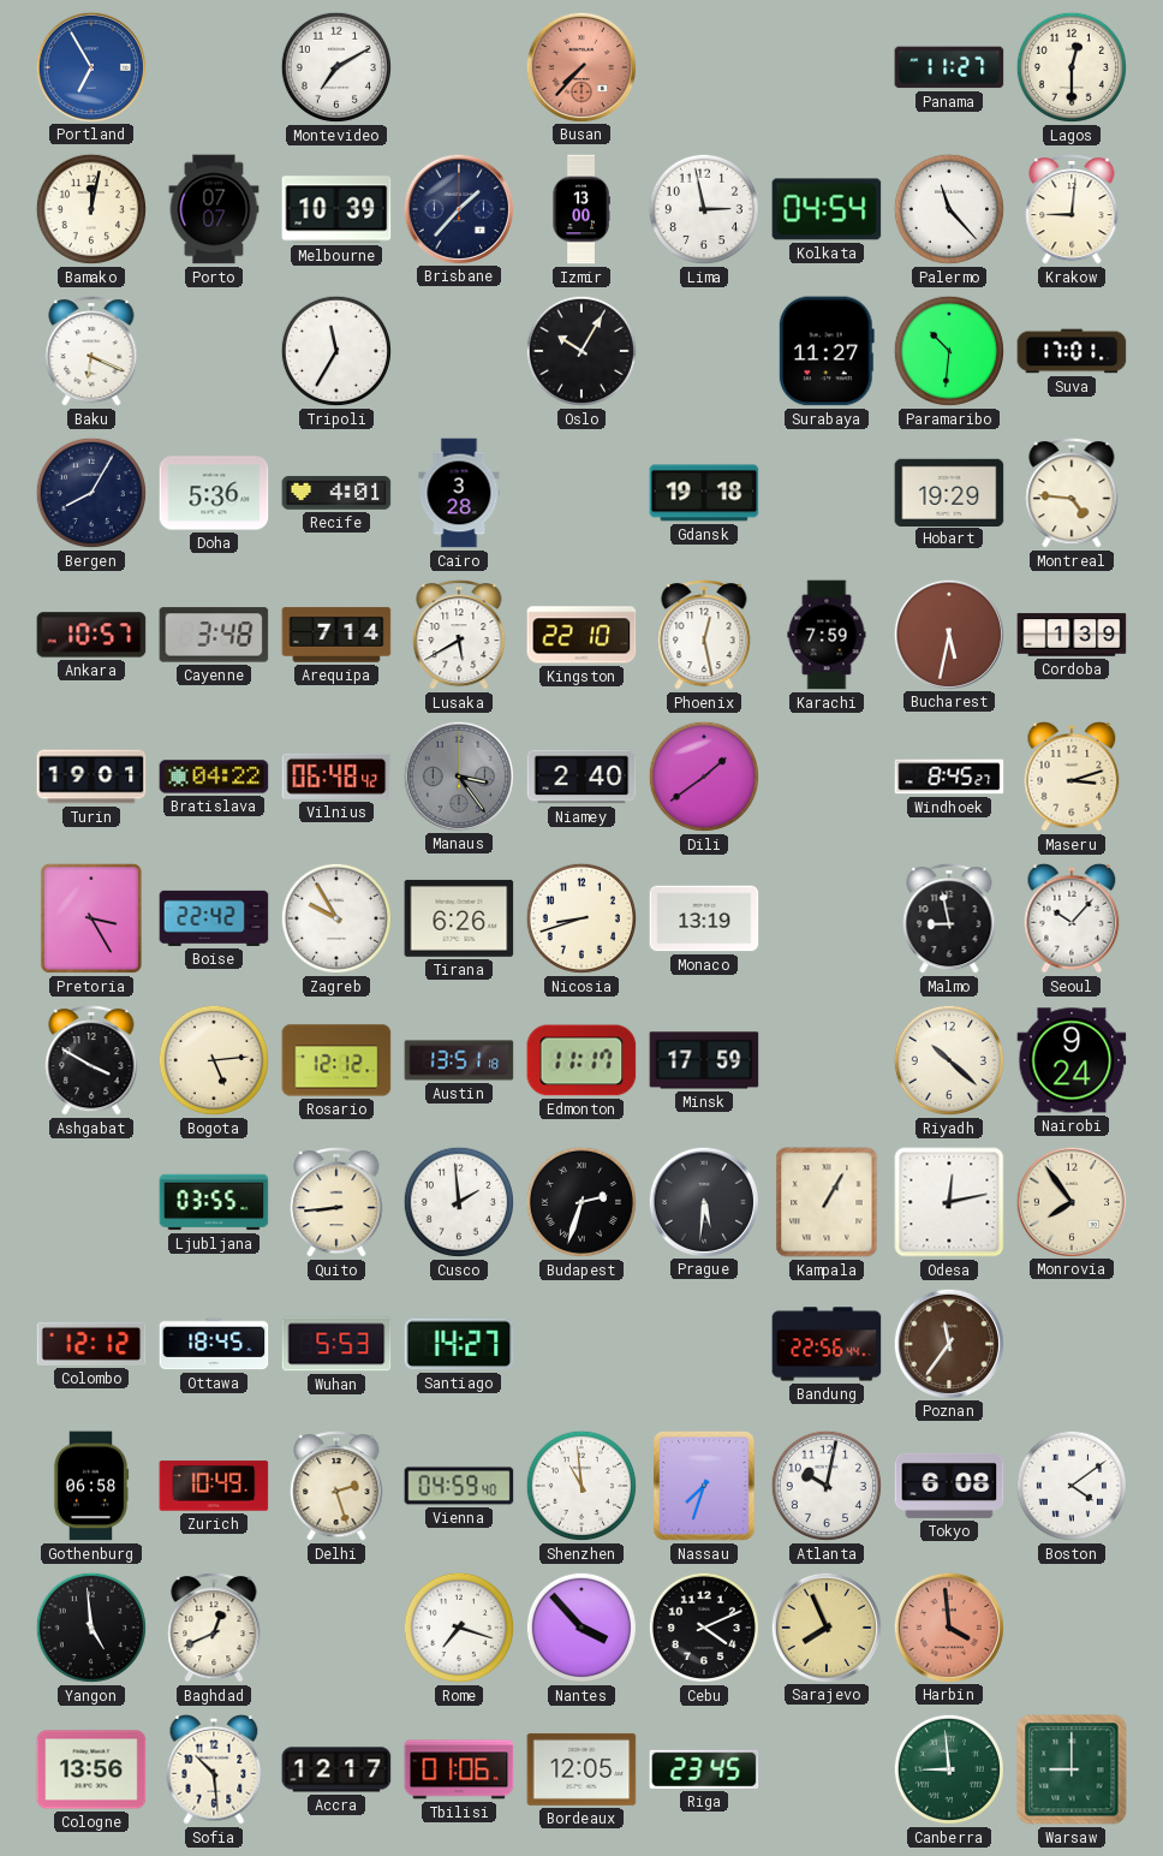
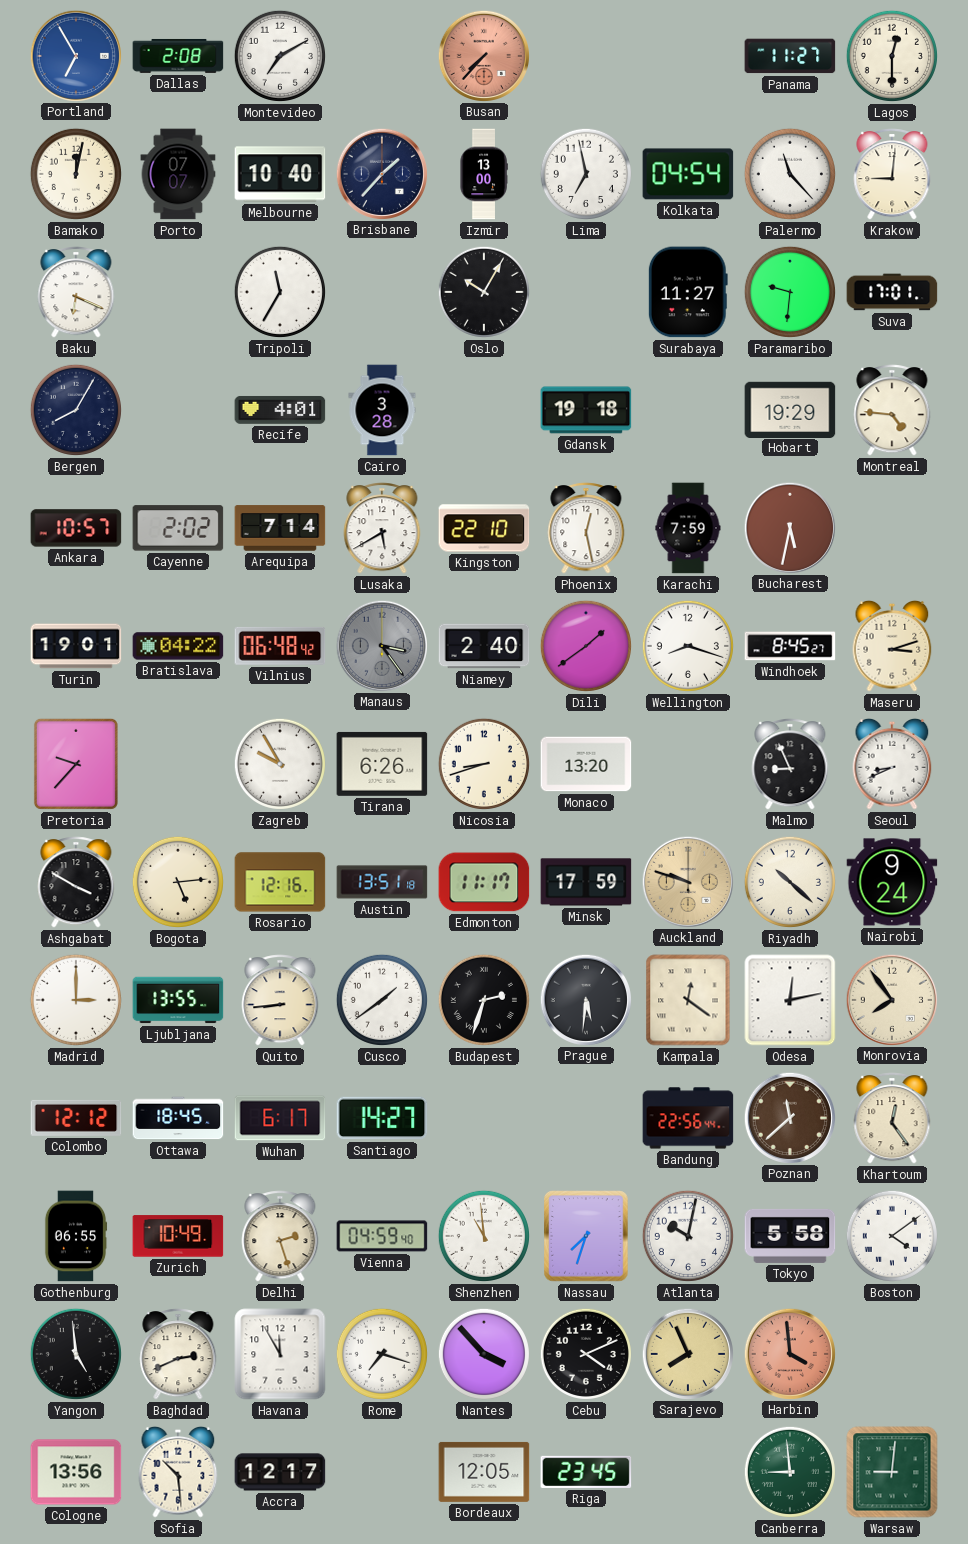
Dallas: none -> 2:08 (178, 56)
Melbourne: 10:39 -> 10:40 (280, 174)
Lima: 2:58 -> 6:58 (586, 174)
Paramaribo: 10:31 -> 9:31 (790, 292)
Doha: 5:36 -> none (214, 493)
Cayenne: 3:48 -> 2:02 (178, 528)
Cordoba: 1:39 -> none (1072, 635)
Wellington: none -> 8:18 (688, 646)
Pretoria: 3:25 -> 9:37 (76, 764)
Boise: 22:42 -> none (214, 918)
Monaco: 13:19 -> 13:20 (586, 764)
Malmo: 8:58 -> 8:56 (790, 764)
Seoul: 10:07 -> 8:41 (892, 764)
Rosario: 12:12 -> 12:16 (280, 882)
Auckland: none -> 9:48 (687, 881)
Madrid: none -> 3:00 (76, 1000)
Ljubljana: 03:55 -> 13:55 (178, 1000)
Cusco: 1:59 -> 1:39 (382, 1000)
Kampala: 1:05 -> 12:21 (688, 1000)
Wuhan: 5:53 -> 6:17 (280, 1118)
Poznan: 11:36 -> 11:38 (789, 1117)
Khartoum: none -> 12:24 (892, 1118)
Gothenburg: 06:58 -> 06:55 (76, 1236)
Tokyo: 6:08 -> 5:58 (790, 1236)
Baghdad: 12:41 -> 2:41 (178, 1354)
Havana: none -> 11:55 (280, 1354)
Tbilisi: 01:06 -> none (459, 1769)
Warsaw: 9:00 -> 9:01 (892, 1472)
